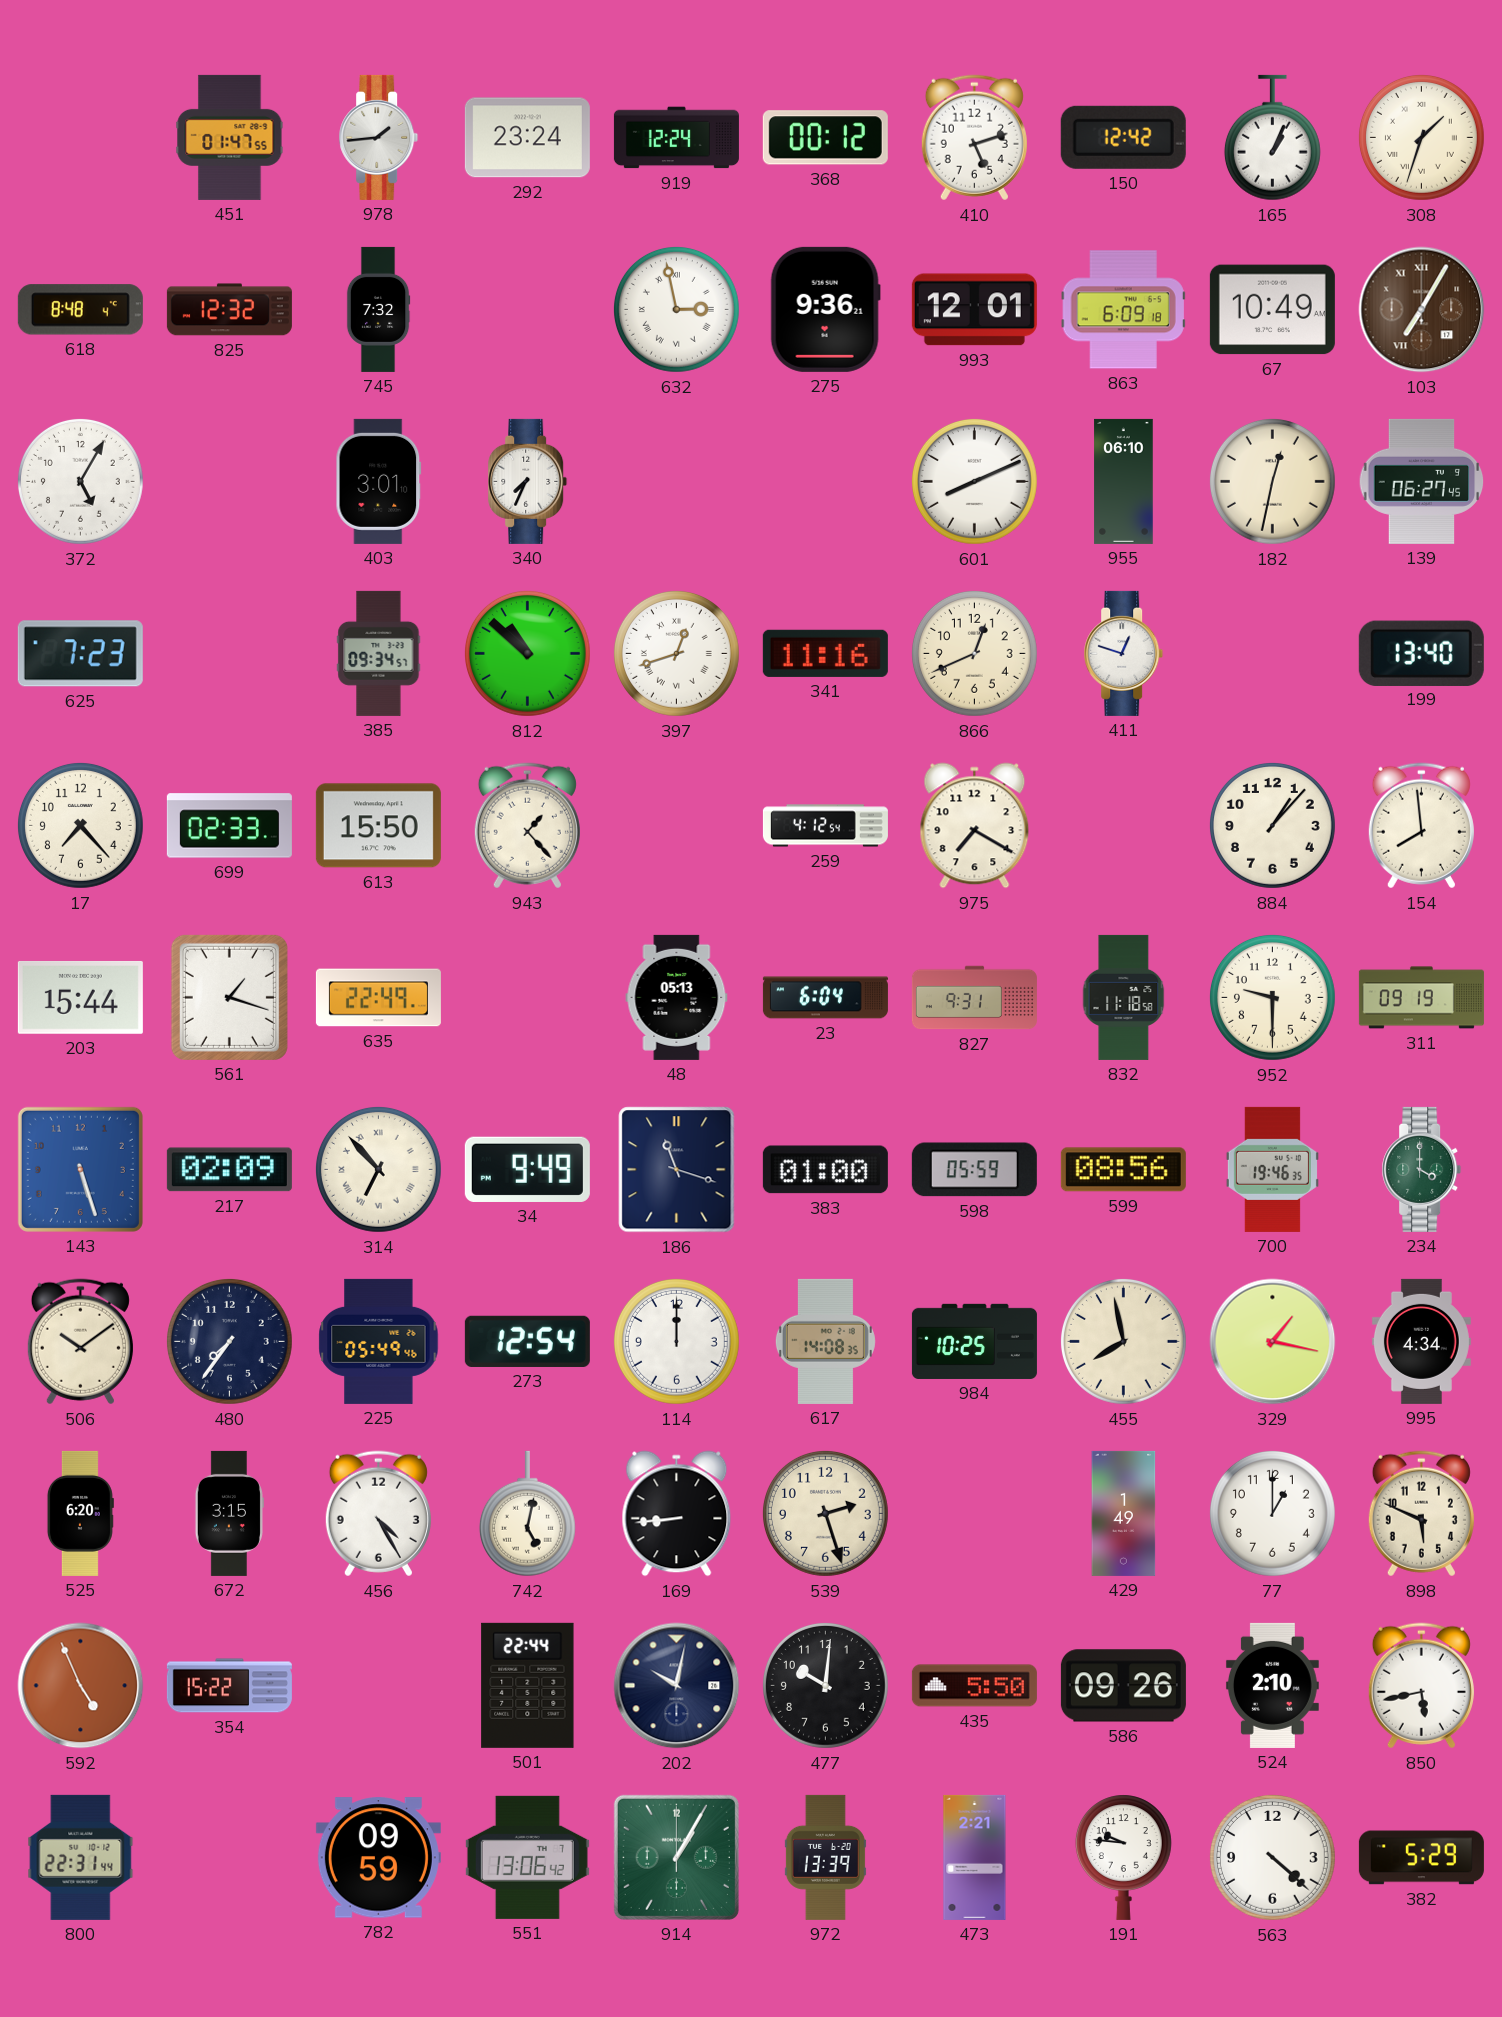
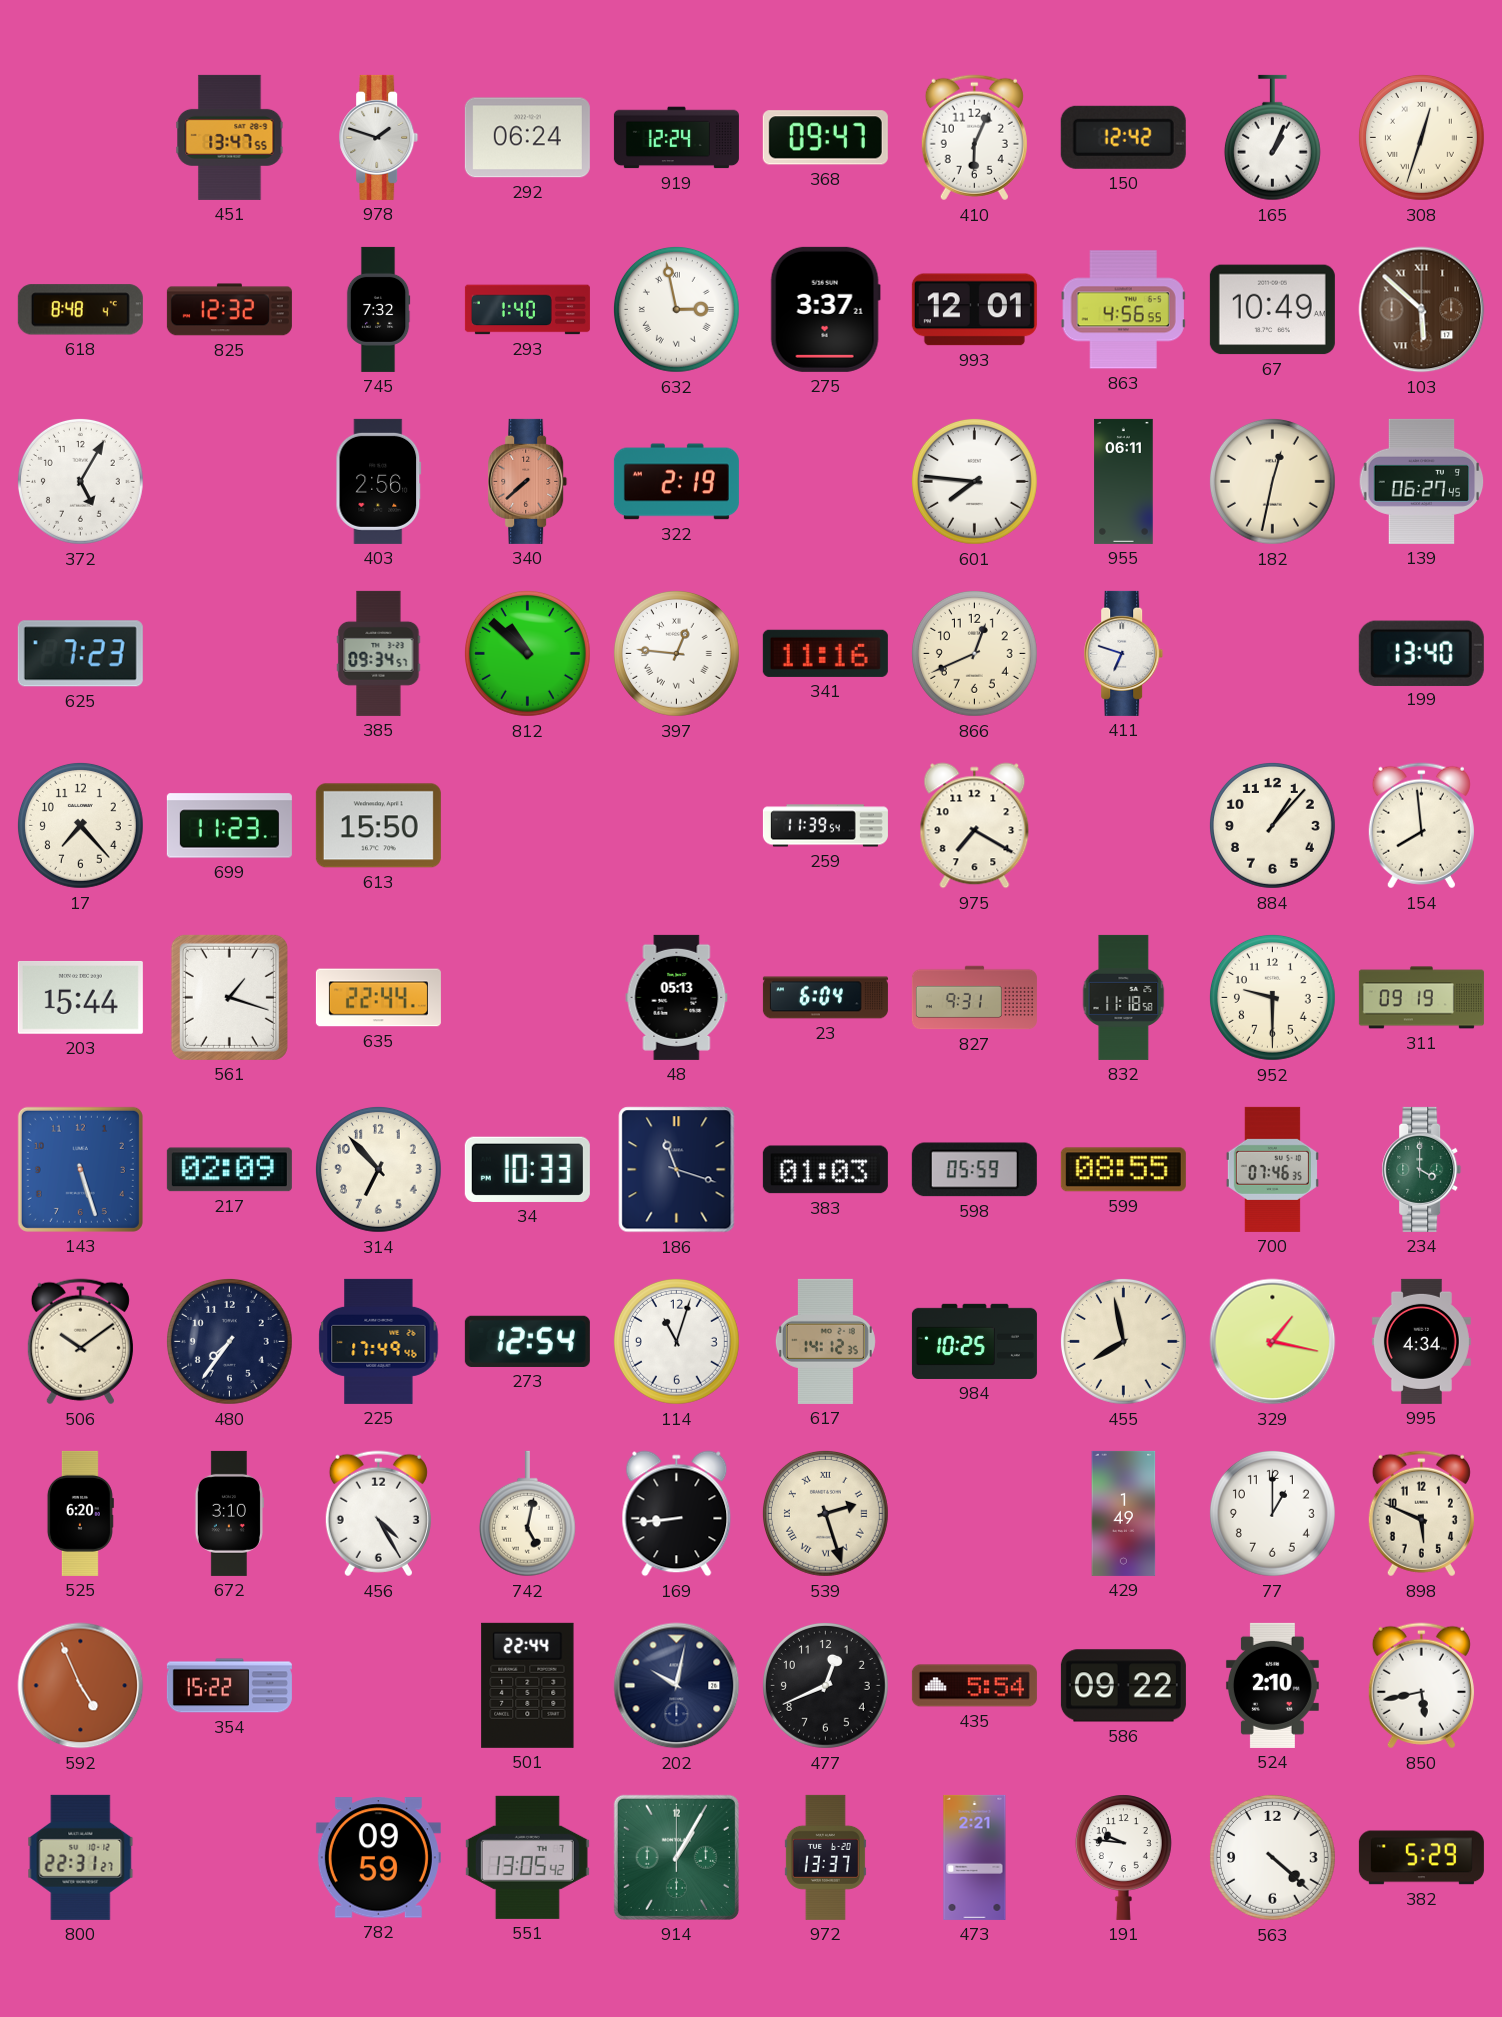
451: 01:47 -> 13:47 (230, 137)
978: 1:44 -> 1:48 (379, 137)
292: 23:24 -> 06:24 (527, 138)
368: 00:12 -> 09:47 (825, 138)
410: 5:12 -> 6:04 (974, 138)
308: 1:33 -> 12:33 (1421, 137)
293: none -> 1:40 (527, 310)
275: 9:36 -> 3:37 (825, 309)
863: 6:09 -> 4:56 (1123, 310)
103: 7:05 -> 5:52 (1422, 310)
403: 3:01 -> 2:56 (379, 481)
340: 7:34 -> 7:38 (528, 481)
340 dial: white -> salmon (528, 481)
322: none -> 2:19 (676, 482)
601: 8:11 -> 7:46 (974, 481)
955: 06:10 -> 06:11 (1124, 481)
397: 12:42 -> 12:46 (676, 653)
411: 12:48 -> 6:48 (1124, 653)
699: 02:33 -> 11:23 (229, 826)
943: 1:23 -> none (527, 826)
259: 4:12 -> 11:39 (825, 826)
635: 22:49 -> 22:44 (378, 998)
314 numerals: Roman -> Arabic (378, 1169)
34: 9:49 -> 10:33 (527, 1169)
383: 01:00 -> 01:03 (825, 1170)
599: 08:56 -> 08:55 (1123, 1170)
700: 19:46 -> 07:46 (1272, 1169)
225: 05:49 -> 17:49 (379, 1341)
114: 12:00 -> 11:03 (676, 1341)
617: 14:08 -> 14:12 (825, 1341)
672: 3:15 -> 3:10 (229, 1513)
539 numerals: Arabic -> Roman (825, 1513)
477: 10:01 -> 12:41 (825, 1685)
435: 5:50 -> 5:54 (974, 1686)
586: 09:26 -> 09:22 (1123, 1686)
800: 22:31:44 -> 22:31:27 (81, 1857)
551: 13:06 -> 13:05 (527, 1857)
972: 13:39 -> 13:37 (825, 1857)
